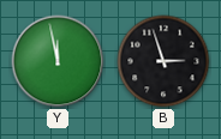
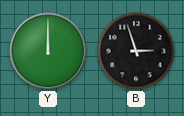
Y: 11:58 -> 12:00 (48, 51)
